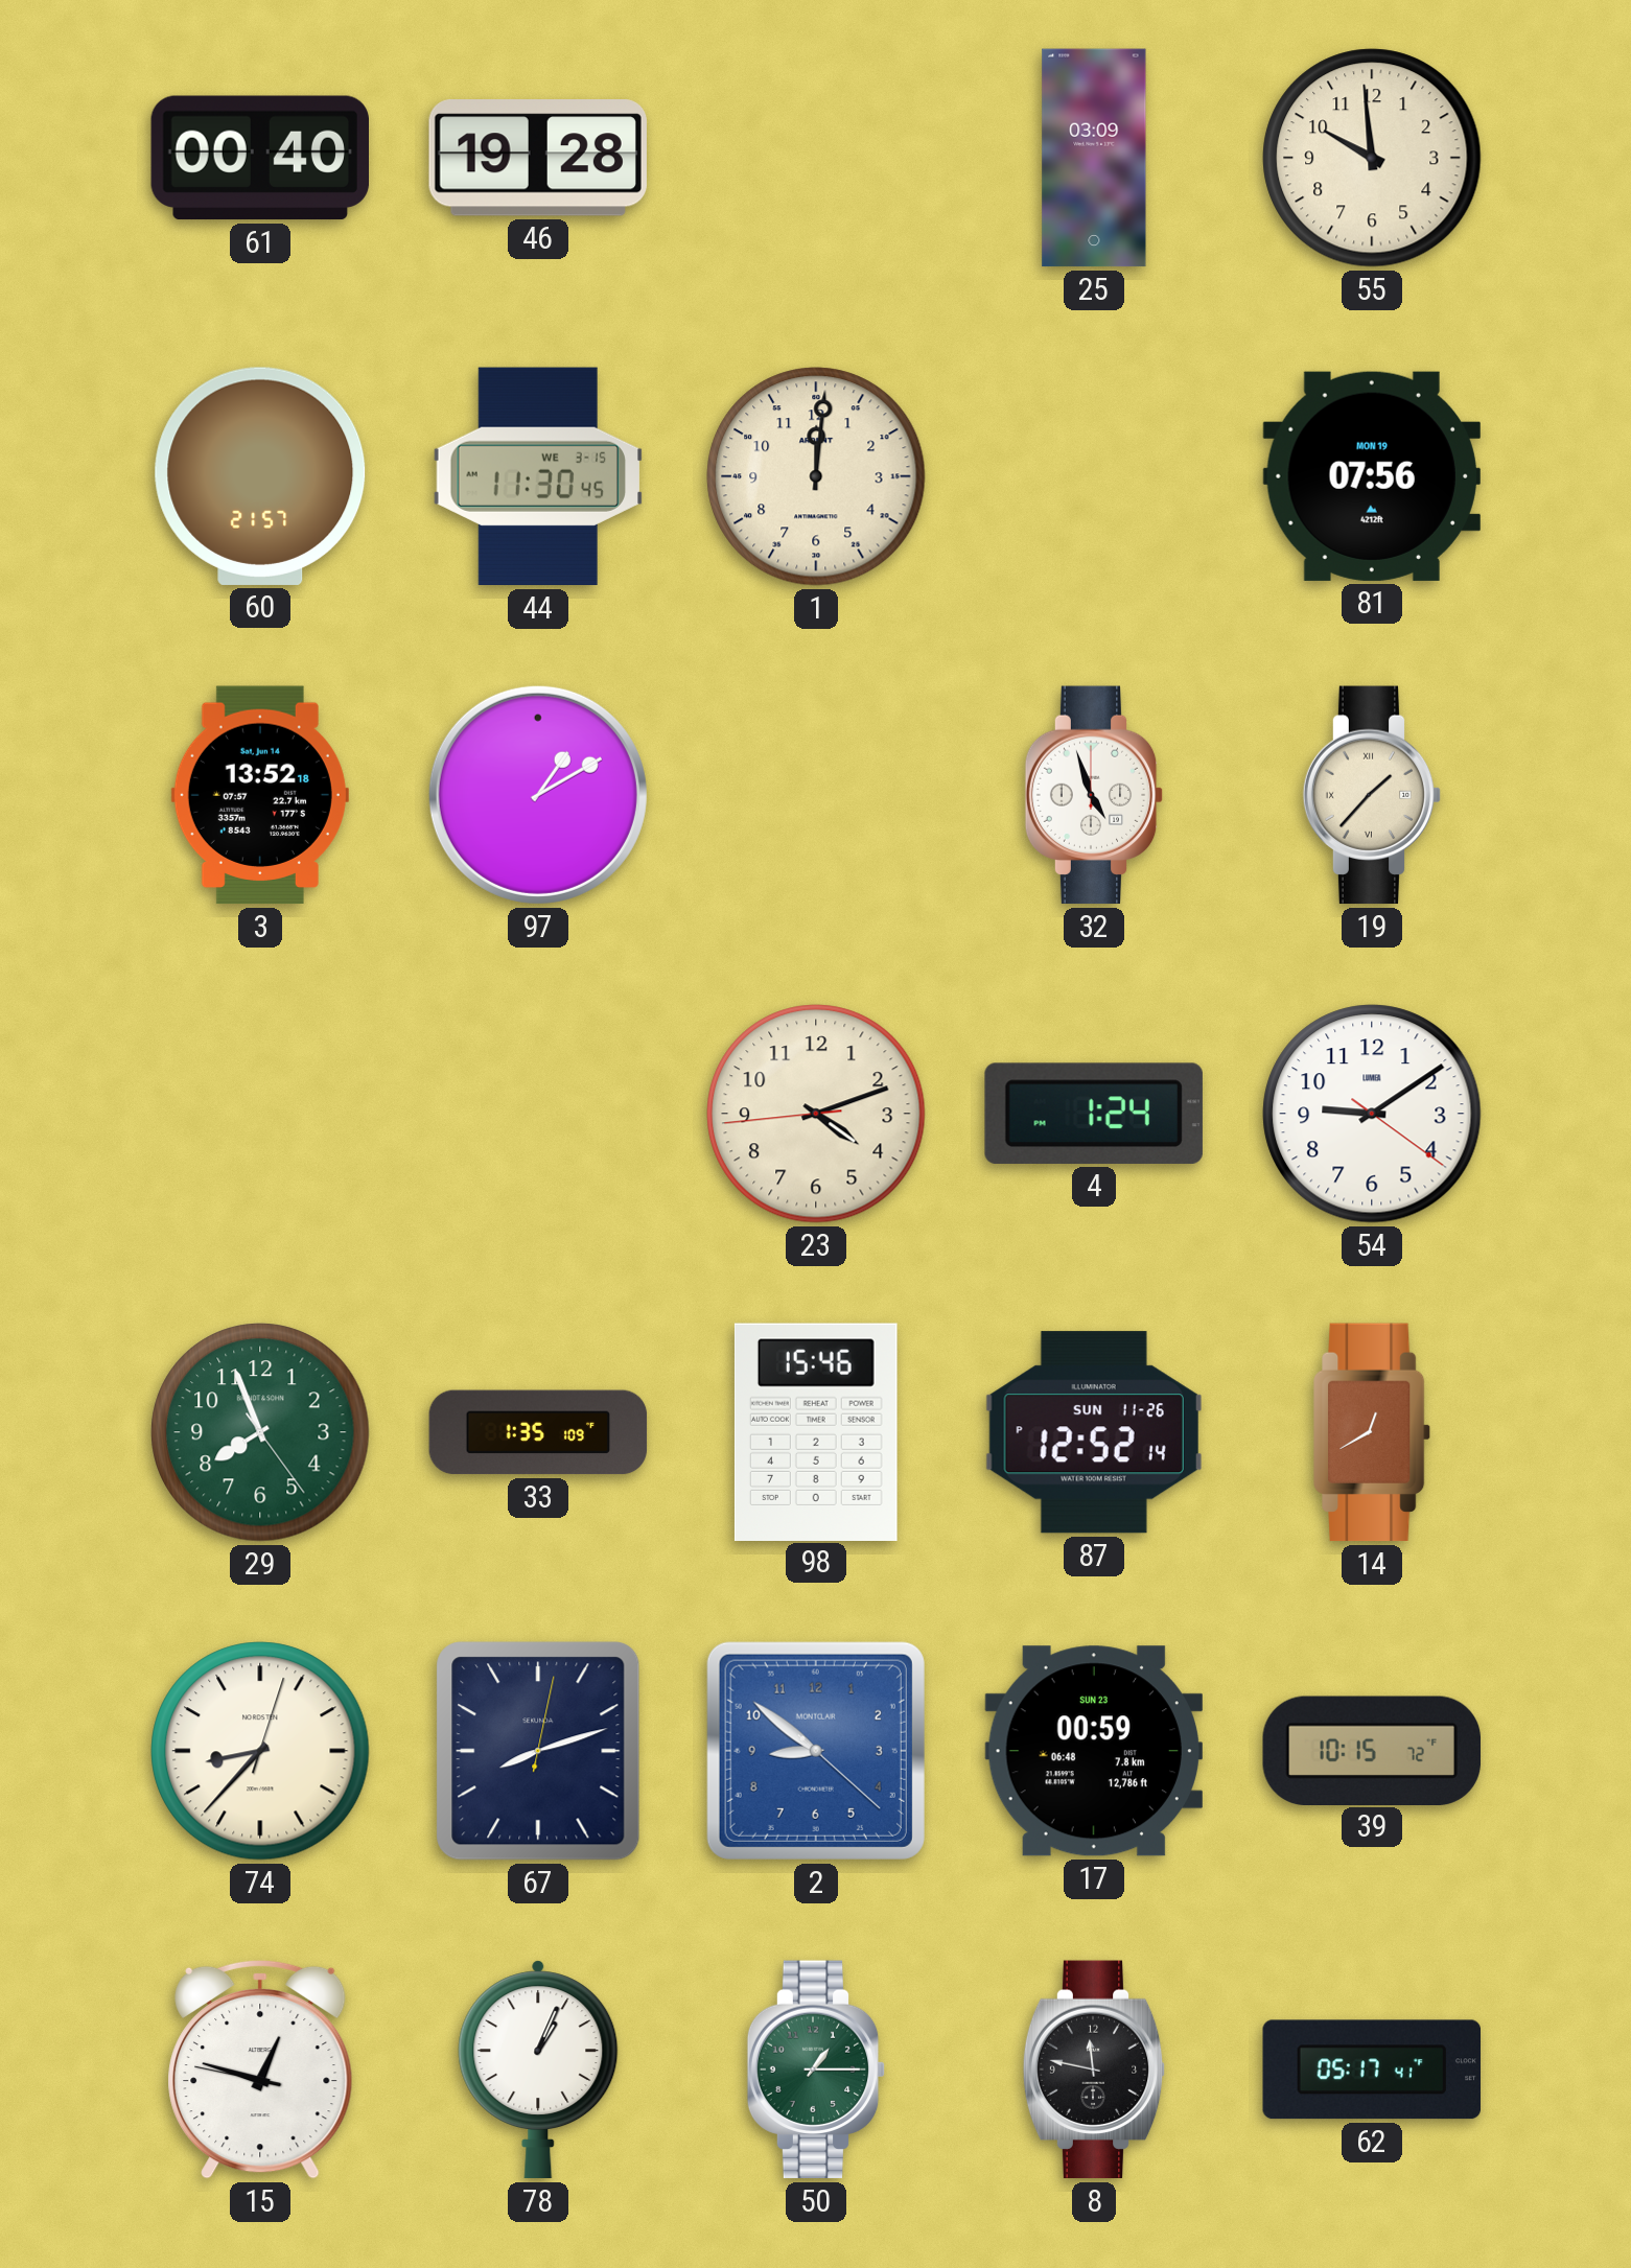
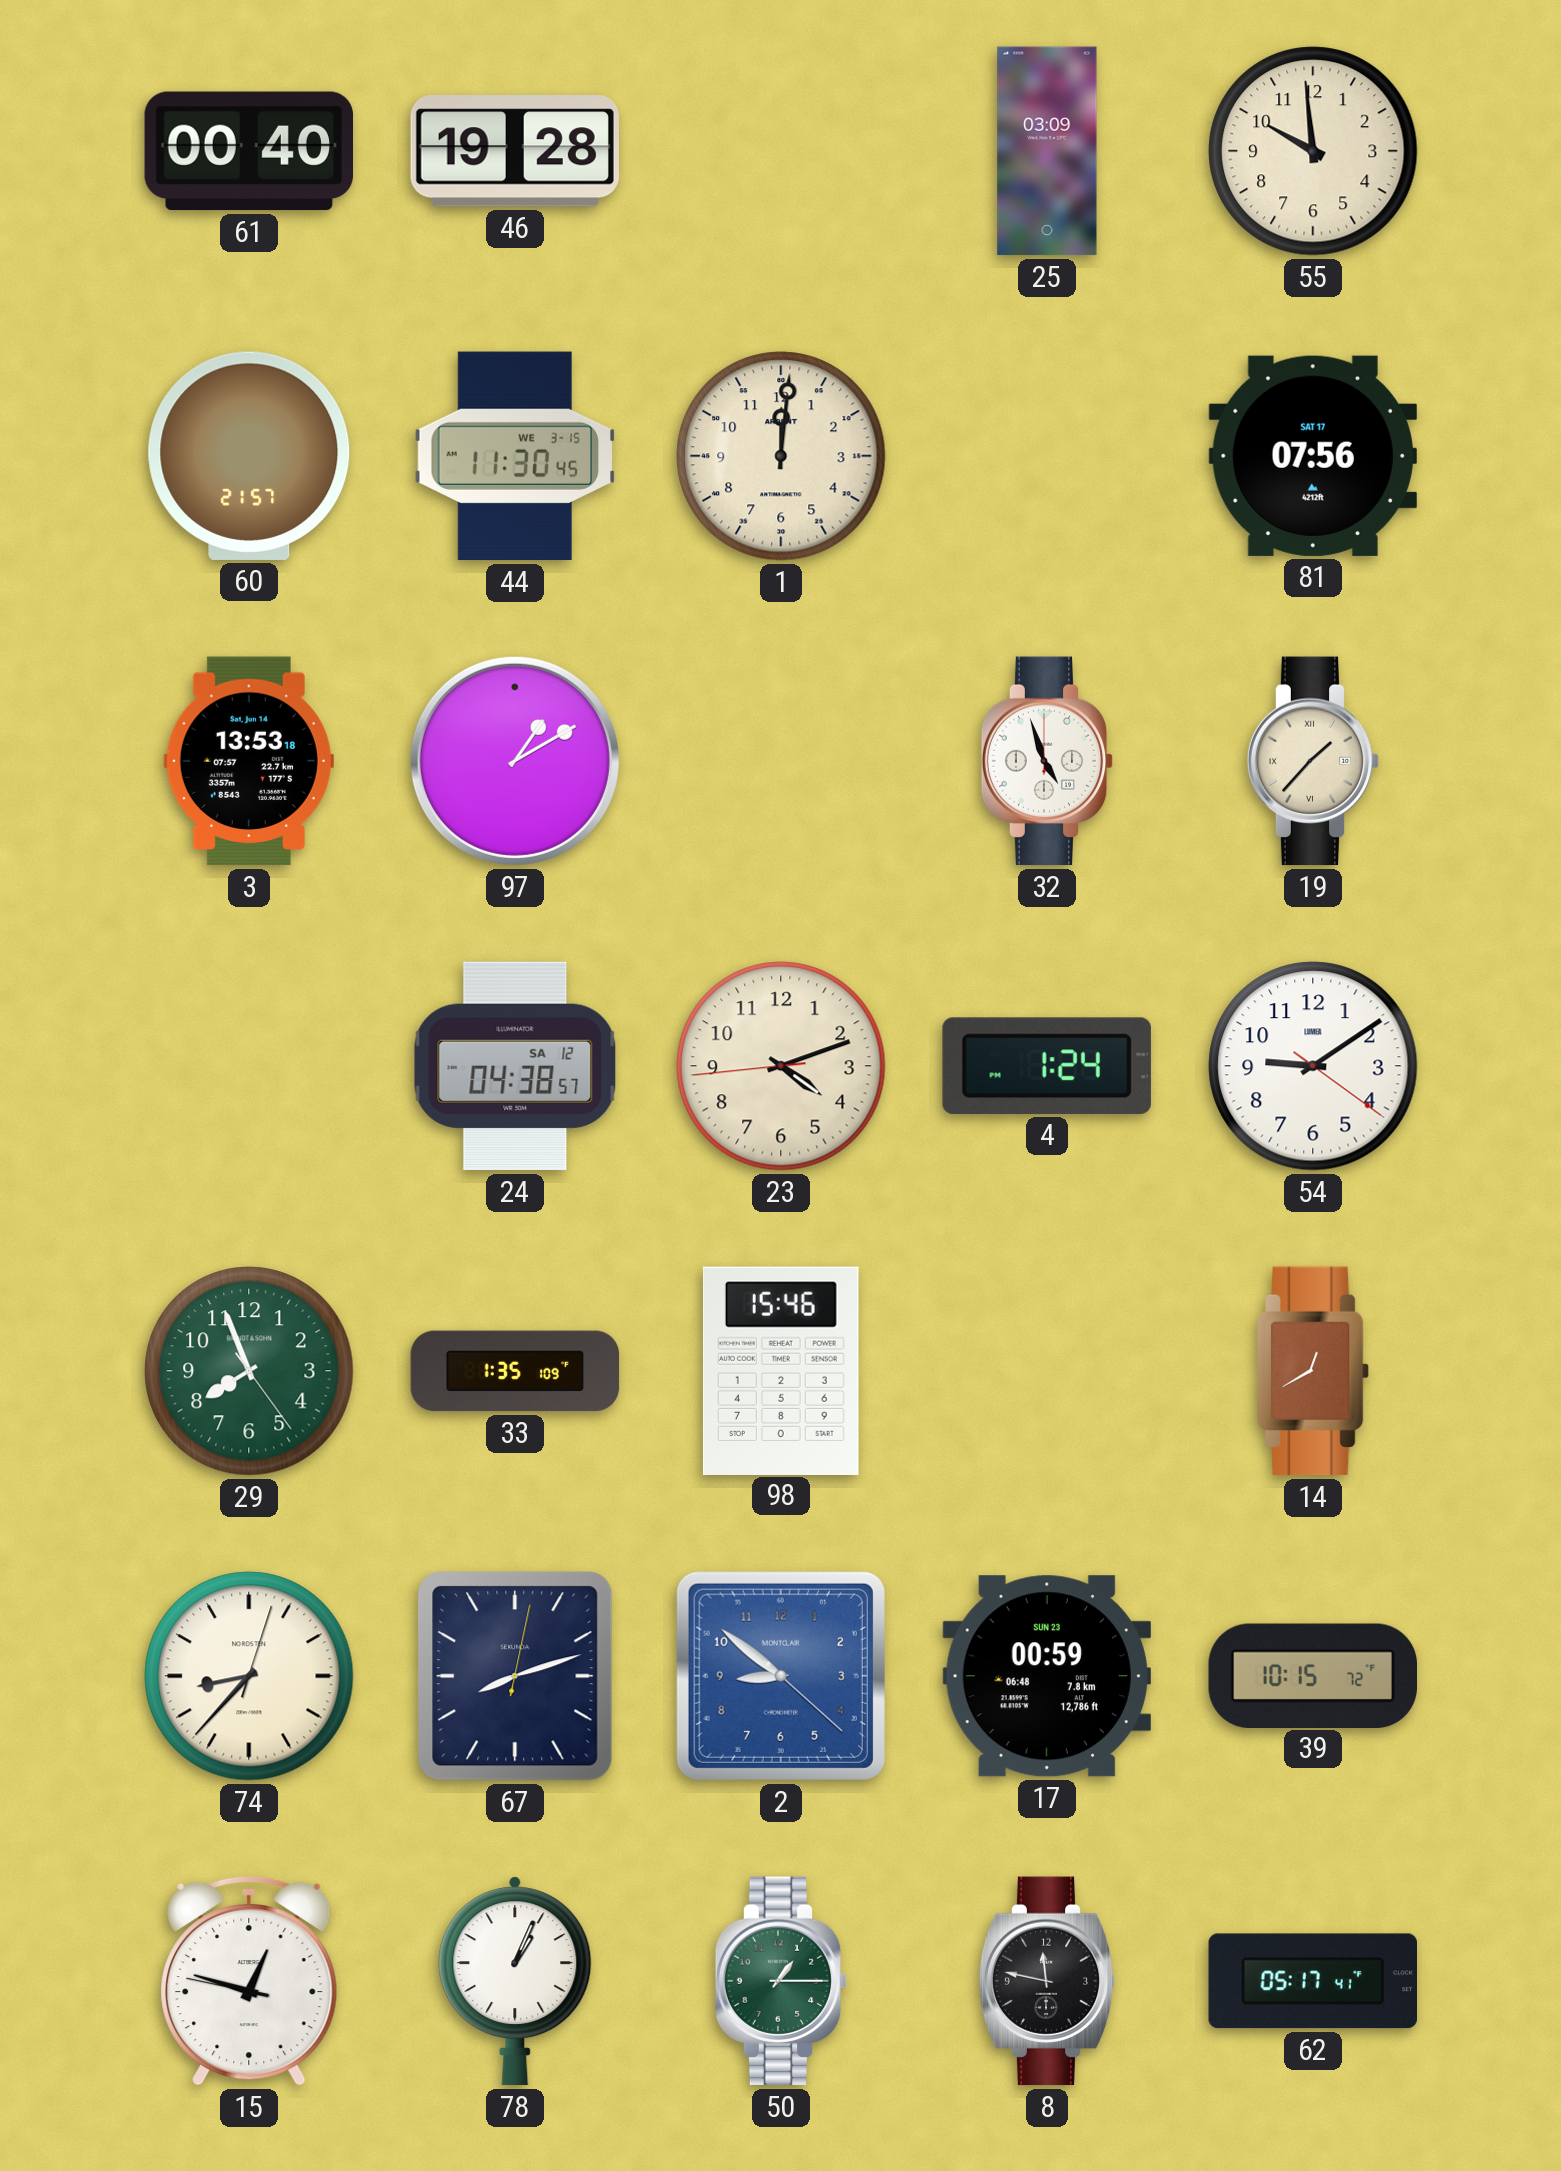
81 date: MON 19 -> SAT 17 (1313, 456)
3: 13:52 -> 13:53 (249, 761)
24: none -> 04:38 (515, 1066)
87: 12:52 -> none (1094, 1432)
